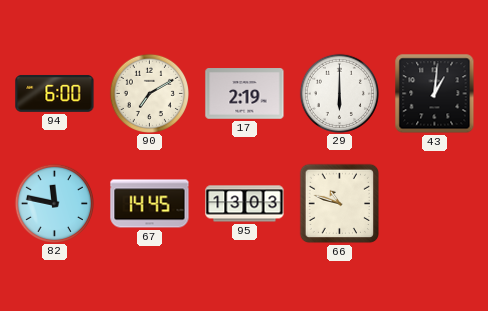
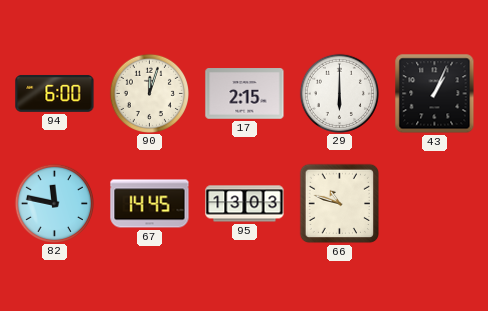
90: 7:10 -> 12:03 (149, 93)
17: 2:19 -> 2:15 (245, 94)
43: 1:01 -> 1:04 (435, 94)
